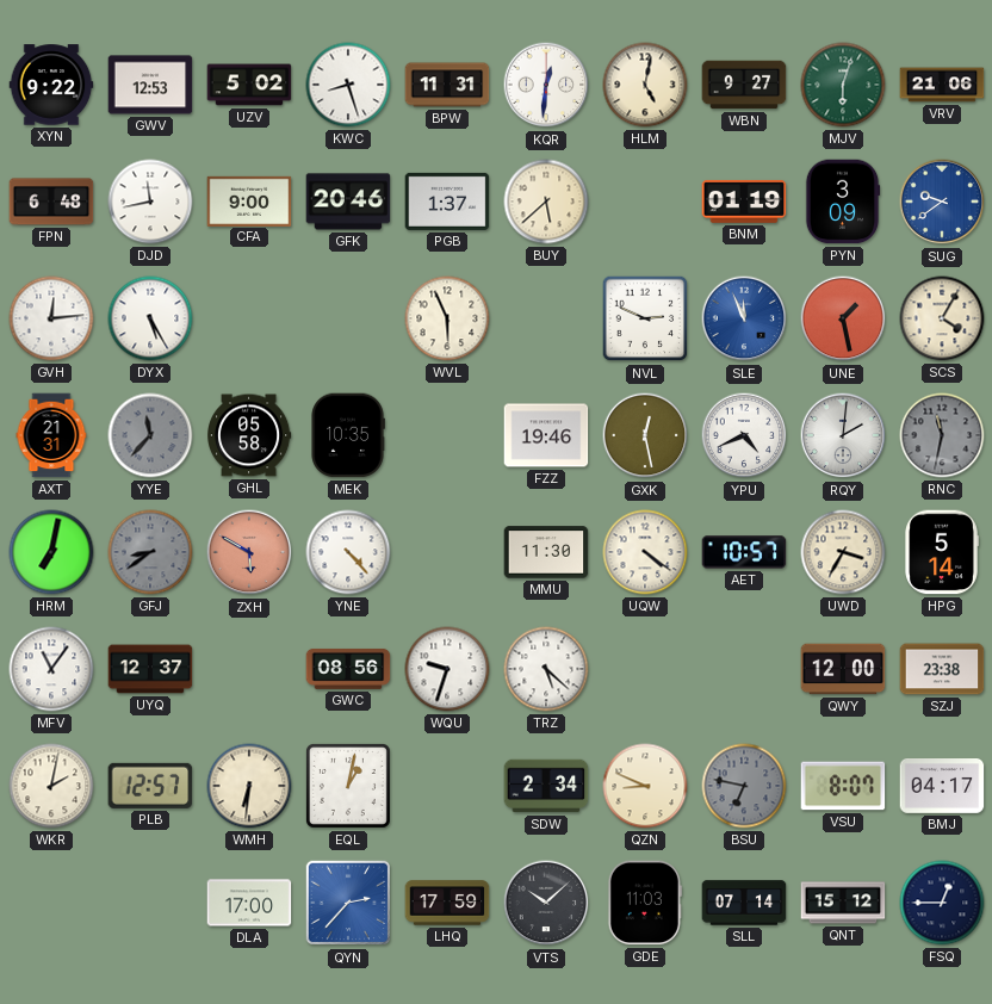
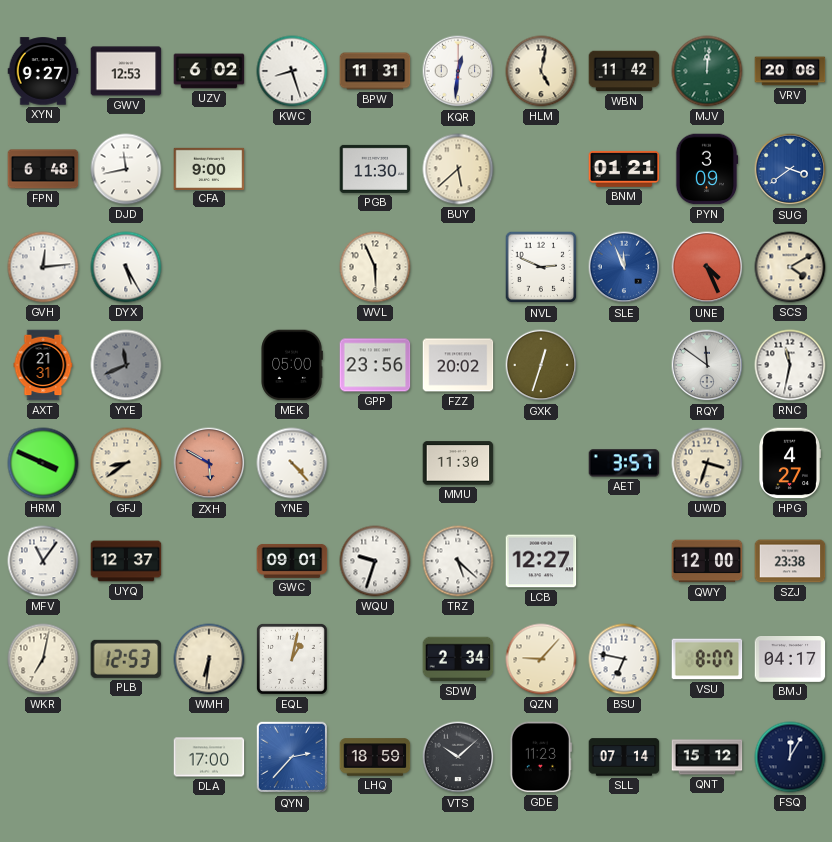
XYN: 9:22 -> 9:27 (43, 71)
UZV: 5:02 -> 6:02 (209, 71)
WBN: 9:27 -> 11:42 (624, 71)
MJV: 6:03 -> 12:01 (707, 71)
VRV: 21:06 -> 20:06 (790, 71)
GFK: 20:46 -> none (348, 202)
PGB: 1:37 -> 11:30 (375, 169)
BNM: 01:19 -> 01:21 (624, 169)
SUG: 9:39 -> 3:39 (790, 169)
UNE: 1:28 -> 4:26 (707, 267)
SCS: 4:05 -> 4:10 (790, 267)
YYE: 11:37 -> 11:41 (126, 365)
GHL: 05:58 -> none (250, 435)
MEK: 10:35 -> 05:00 (292, 365)
GPP: none -> 23:56 (375, 365)
FZZ: 19:46 -> 20:02 (458, 365)
GXK: 12:28 -> 12:33 (541, 365)
YPU: 4:41 -> none (744, 435)
RQY: 2:01 -> 11:51 (707, 365)
RNC dial: grey -> white (790, 365)
HRM: 7:02 -> 3:49 (43, 463)
GFJ dial: grey -> cream (126, 463)
UQW: 4:21 -> none (645, 552)
AET: 10:57 -> 3:57 (624, 463)
UWD: 3:35 -> 3:33 (707, 463)
HPG: 5:14 -> 4:27 (790, 463)
GWC: 08:56 -> 09:01 (292, 561)
LCB: none -> 12:27 (541, 561)
WKR: 2:02 -> 7:02 (43, 659)
PLB: 12:57 -> 12:53 (126, 659)
QZN: 8:49 -> 9:07 (541, 659)
BSU dial: grey -> white (624, 659)
LHQ: 17:59 -> 18:59 (375, 757)
GDE: 11:03 -> 11:23 (541, 757)
FSQ: 12:45 -> 12:05 (790, 757)
